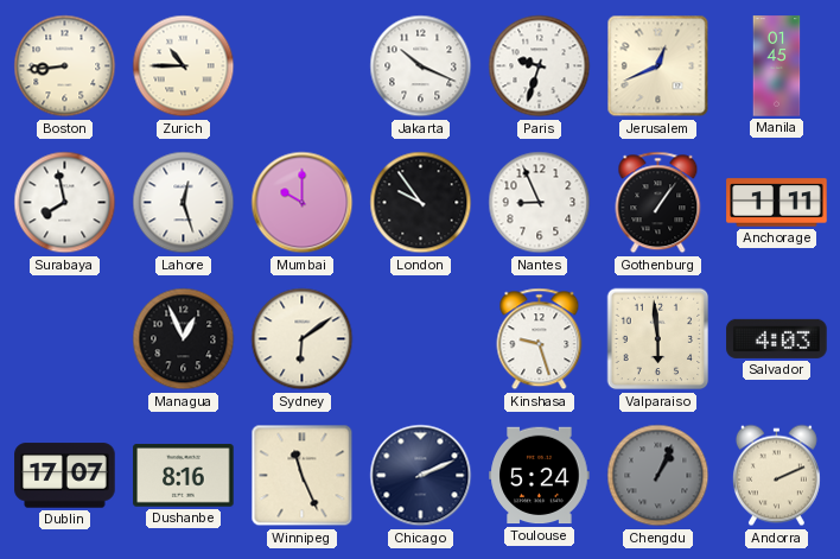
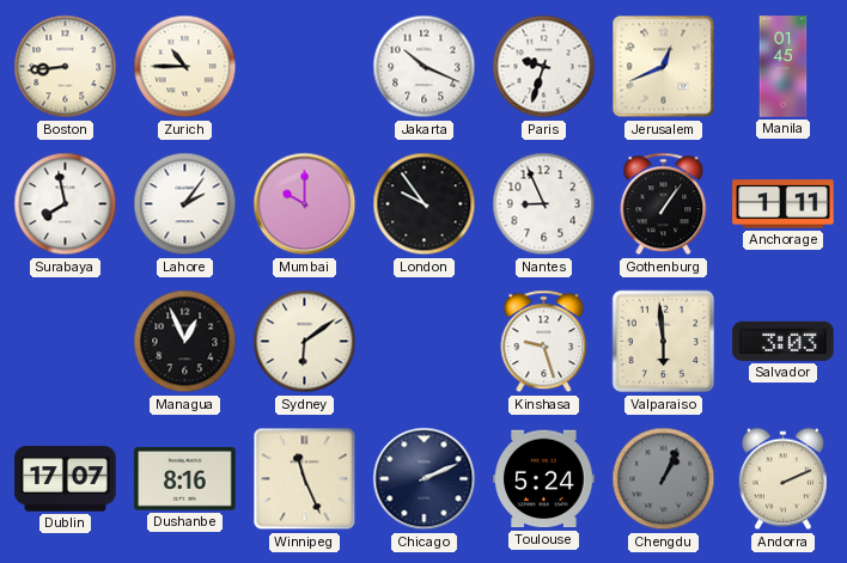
Lahore: 12:27 -> 2:06 (185, 204)
Salvador: 4:03 -> 3:03 (784, 341)
